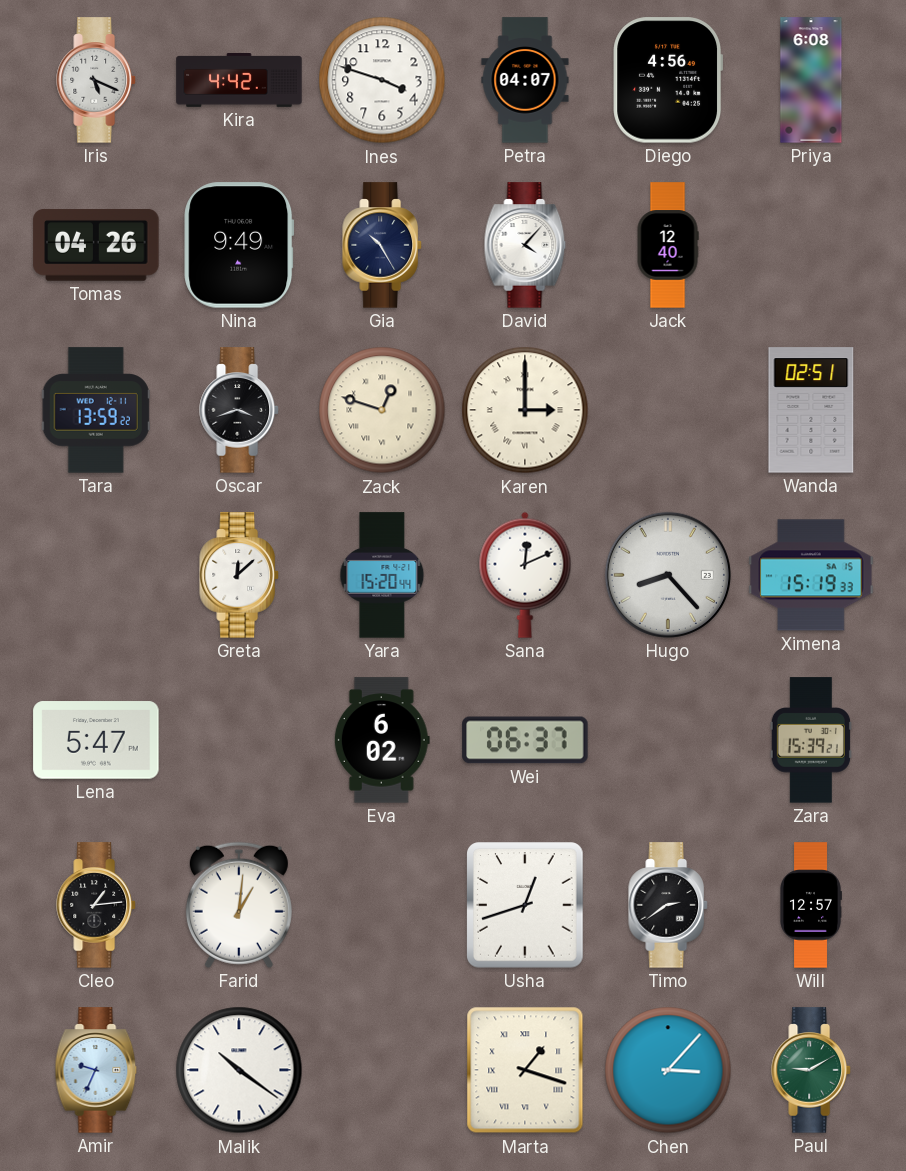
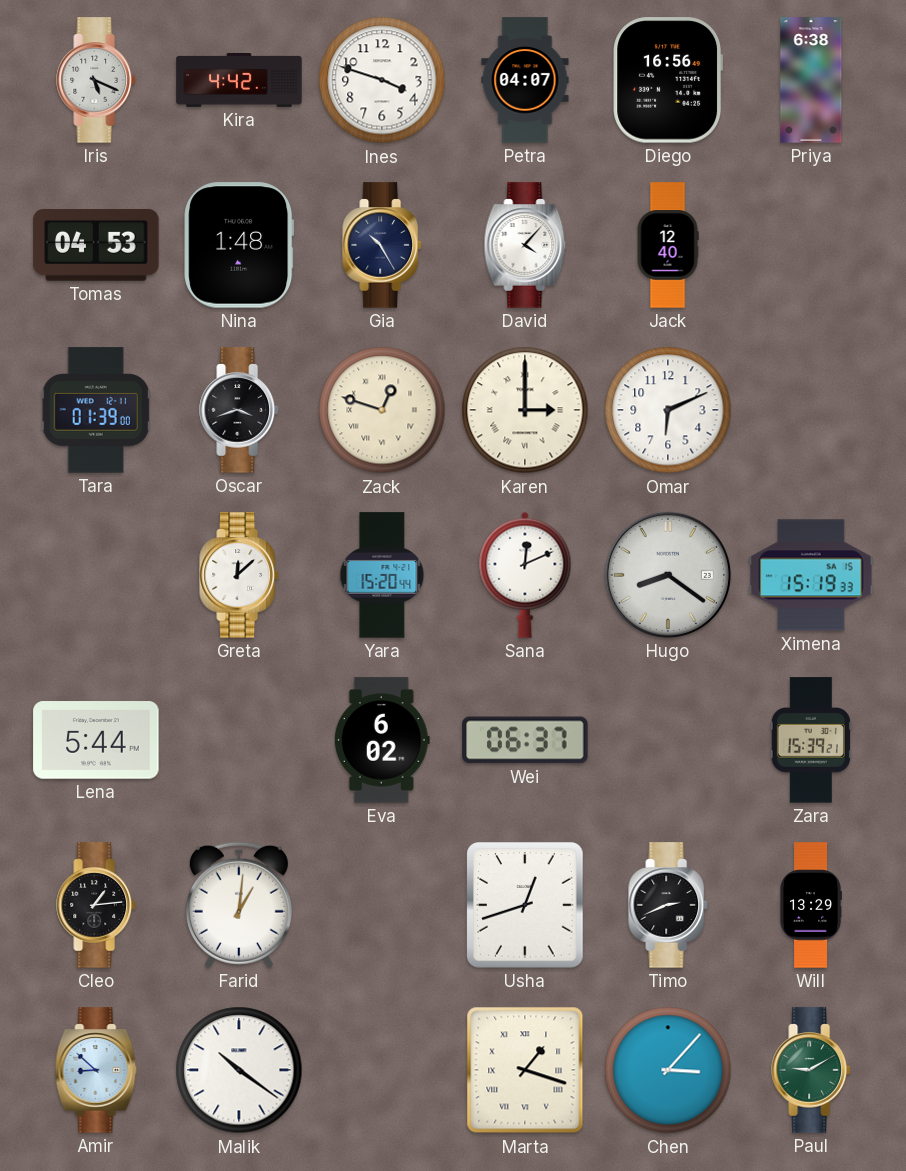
Diego: 4:56 -> 16:56 (668, 80)
Priya: 6:08 -> 6:38 (811, 80)
Tomas: 04:26 -> 04:53 (96, 246)
Nina: 9:49 -> 1:48 (239, 245)
Tara: 13:59 -> 01:39 (96, 410)
Omar: none -> 6:11 (668, 410)
Wanda: 02:51 -> none (811, 410)
Hugo: 8:23 -> 8:21 (668, 575)
Lena: 5:47 -> 5:44 (96, 740)
Timo: 2:39 -> 2:41 (668, 905)
Will: 12:57 -> 13:29 (811, 905)
Amir: 9:34 -> 8:52 (96, 1070)
